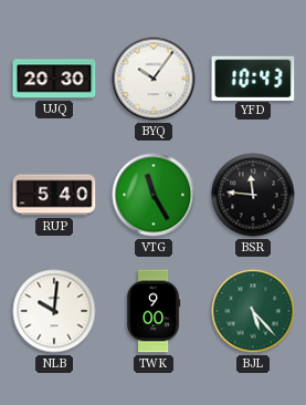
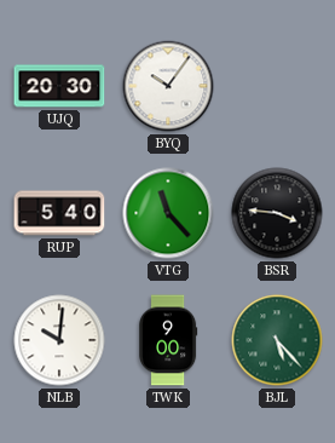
YFD: 10:43 -> none (253, 77)
VTG: 11:25 -> 11:23 (168, 213)
BSR: 11:46 -> 3:46 (277, 213)
